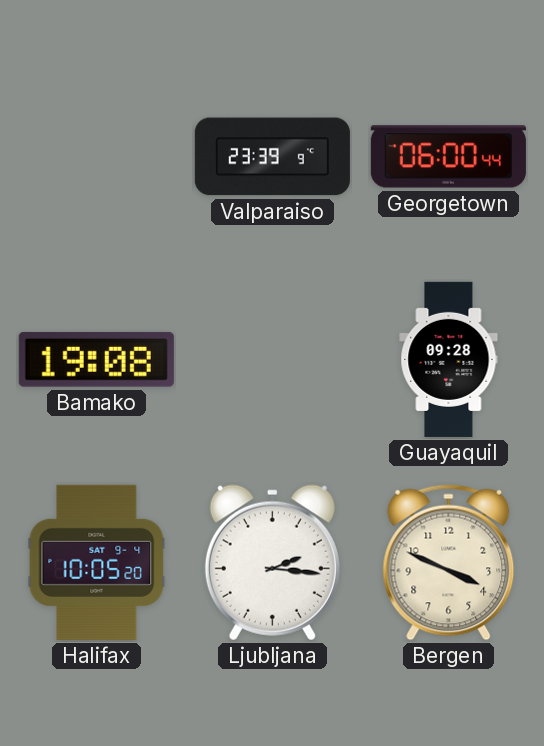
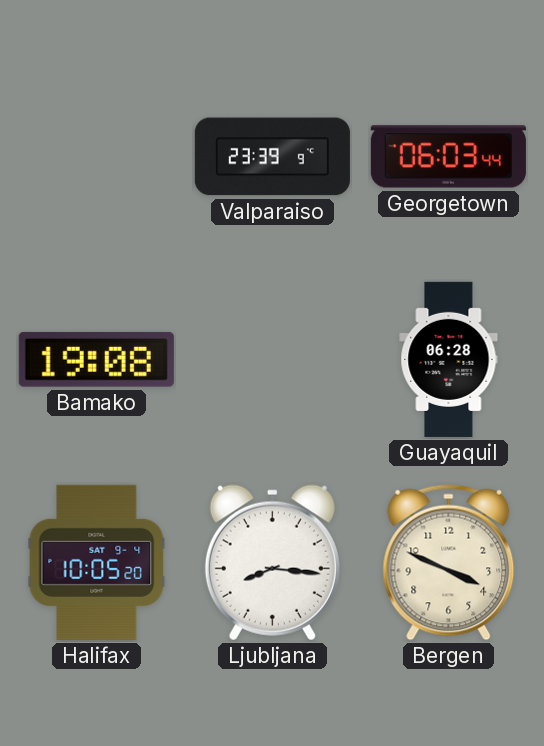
Georgetown: 06:00 -> 06:03 (448, 157)
Guayaquil: 09:28 -> 06:28 (449, 359)
Ljubljana: 2:16 -> 8:16 (272, 563)
